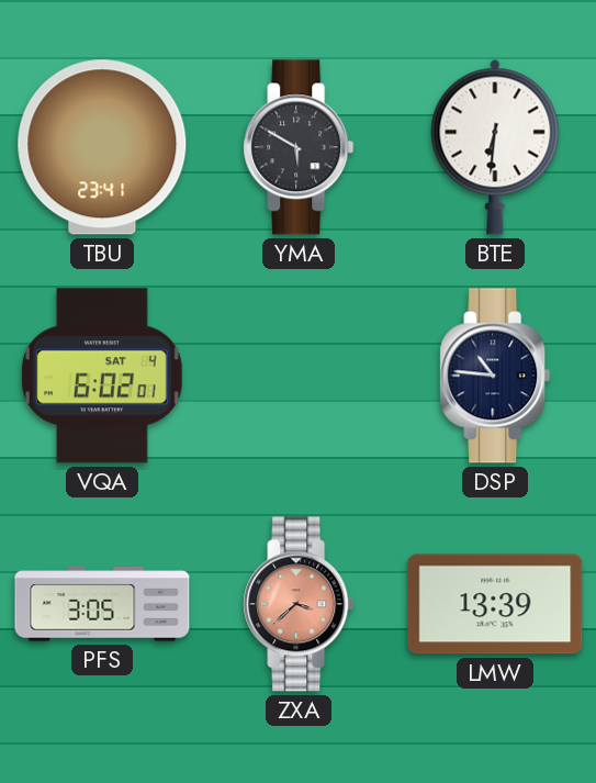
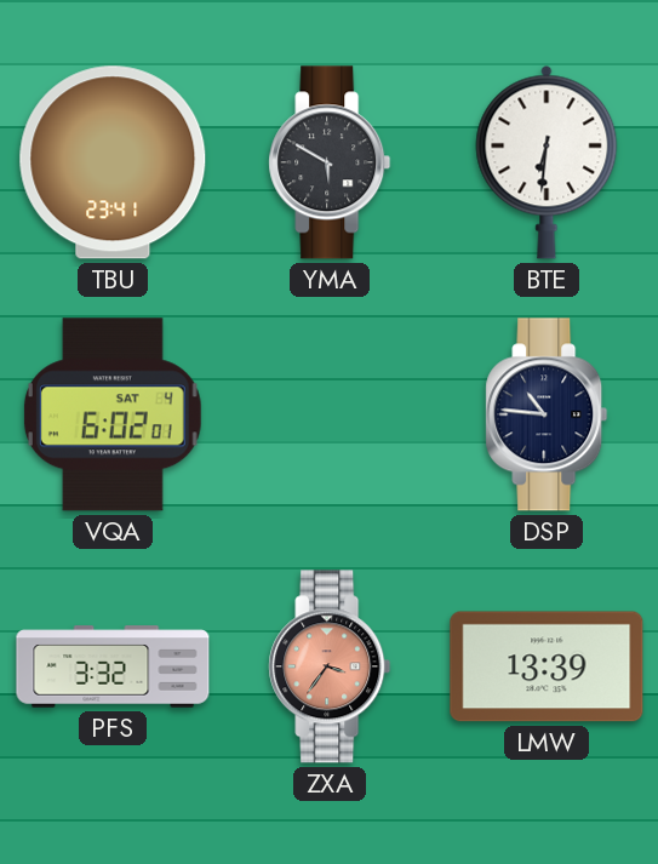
PFS: 3:05 -> 3:32 (113, 666)
ZXA: 3:38 -> 3:36 (330, 666)
